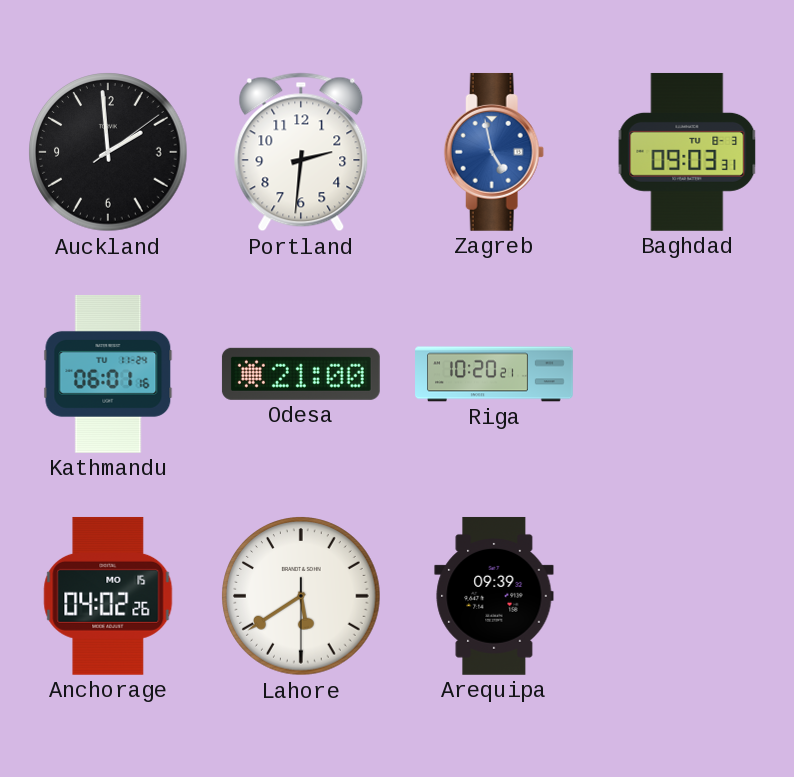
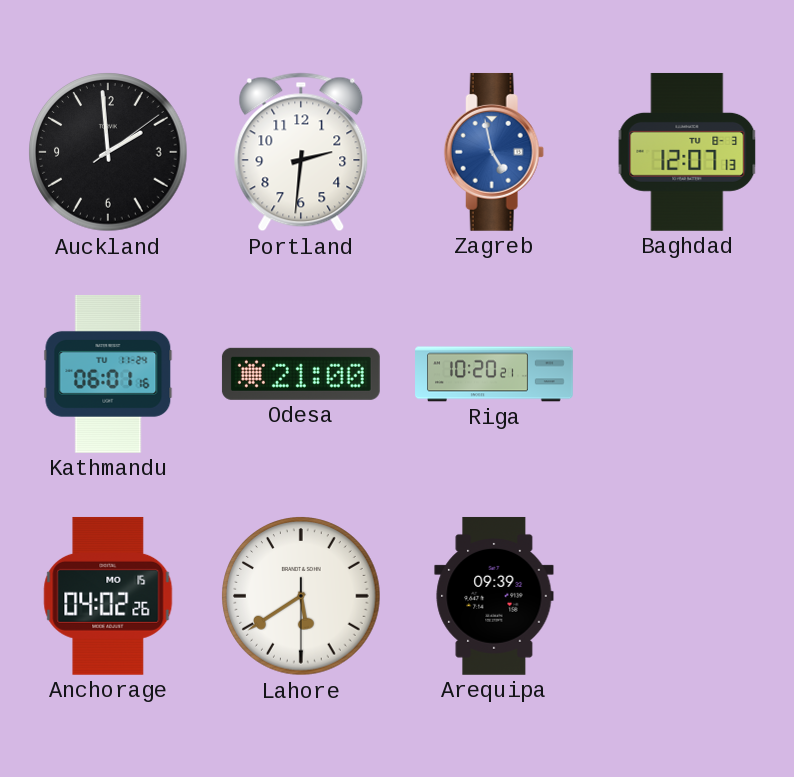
Baghdad: 09:03 -> 12:07 (687, 152)
